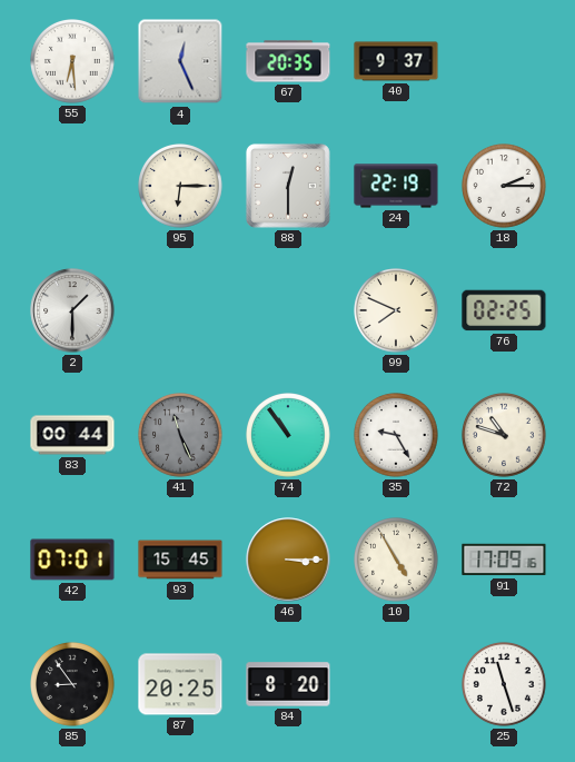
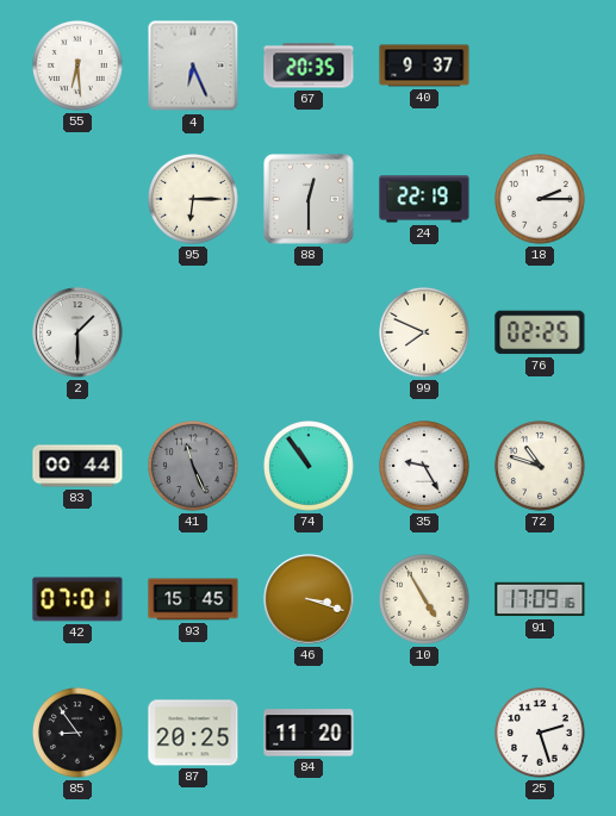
4: 12:26 -> 6:26 (193, 66)
46: 3:15 -> 3:18 (309, 599)
84: 8:20 -> 11:20 (309, 733)
25: 11:27 -> 2:27 (541, 734)
